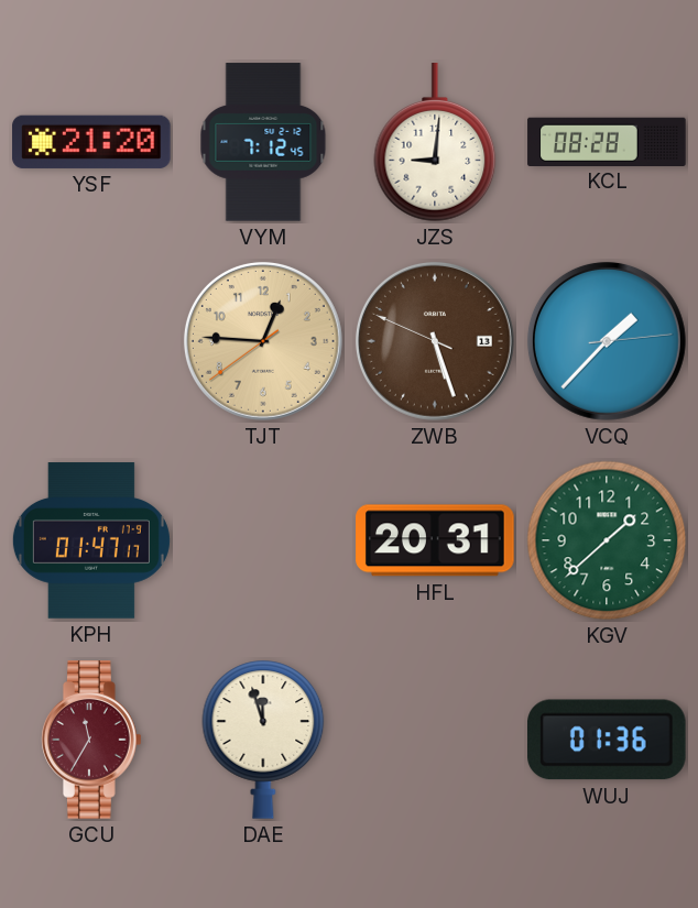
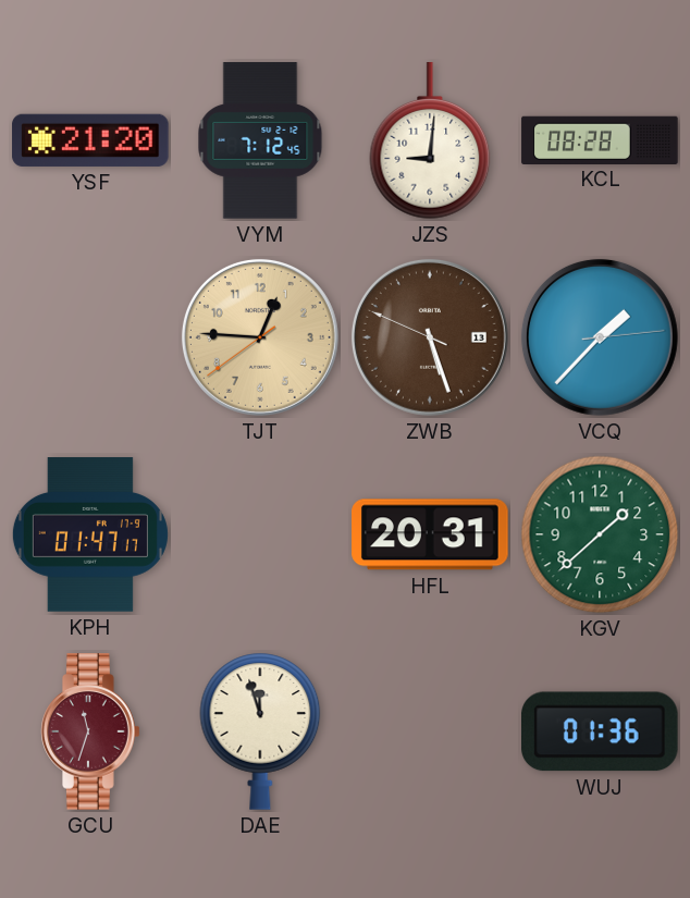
GCU: 11:35 -> 11:33 (91, 731)
